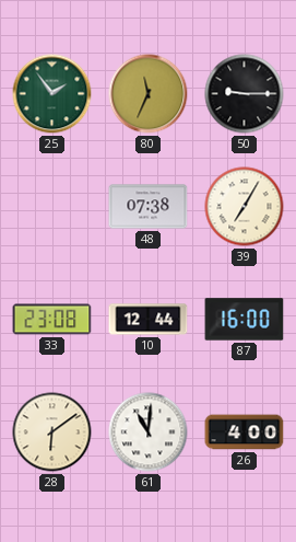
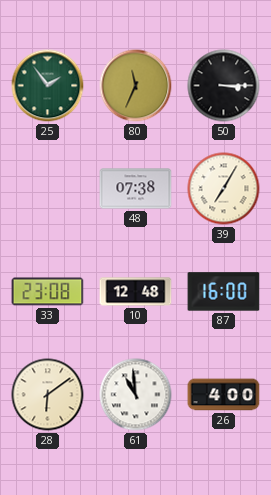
50: 9:15 -> 3:15 (224, 86)
10: 12:44 -> 12:48 (136, 292)
61: 11:01 -> 10:59 (136, 395)
